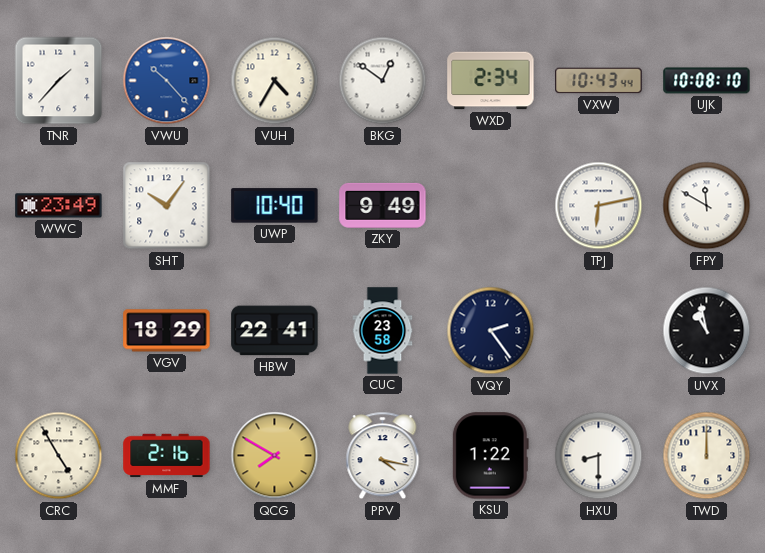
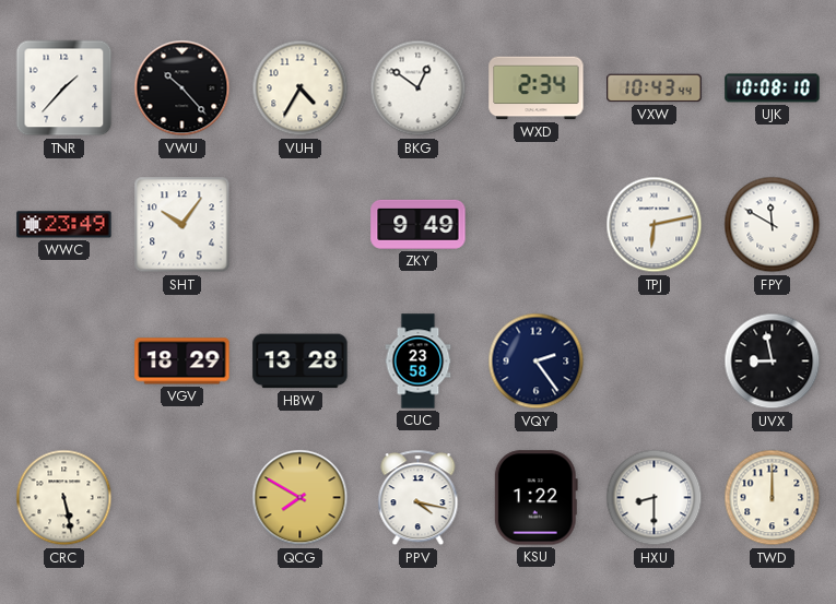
VWU dial: blue -> black (182, 88)
UWP: 10:40 -> none (275, 206)
HBW: 22:41 -> 13:28 (301, 362)
UVX: 10:58 -> 8:58 (773, 362)
CRC: 4:55 -> 5:28 (64, 498)
MMF: 2:16 -> none (167, 456)
